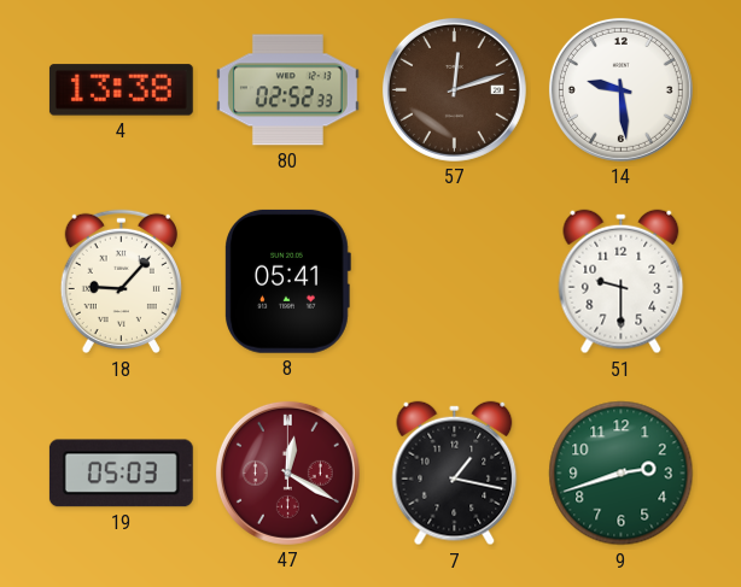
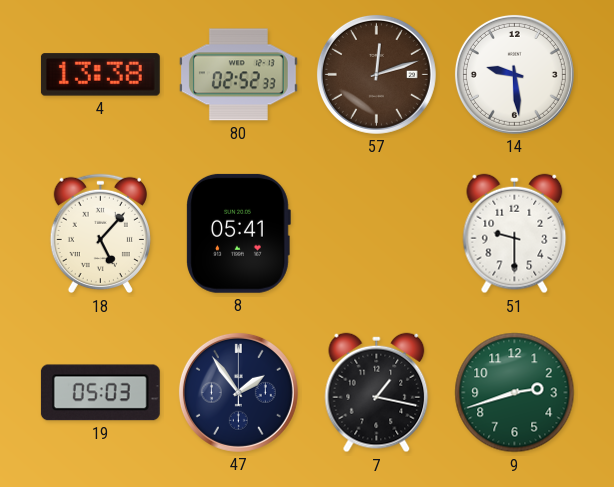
18: 9:07 -> 5:07 (100, 234)
47: 12:20 -> 1:54 (238, 392)
47 dial: burgundy -> navy (238, 392)
